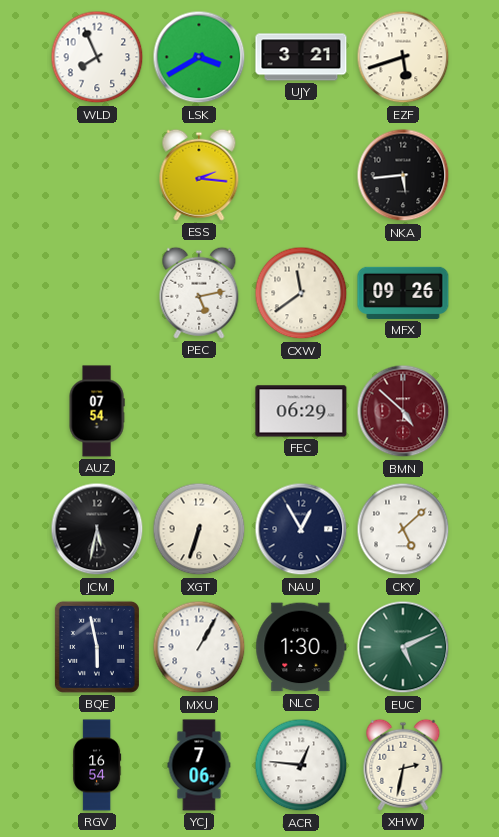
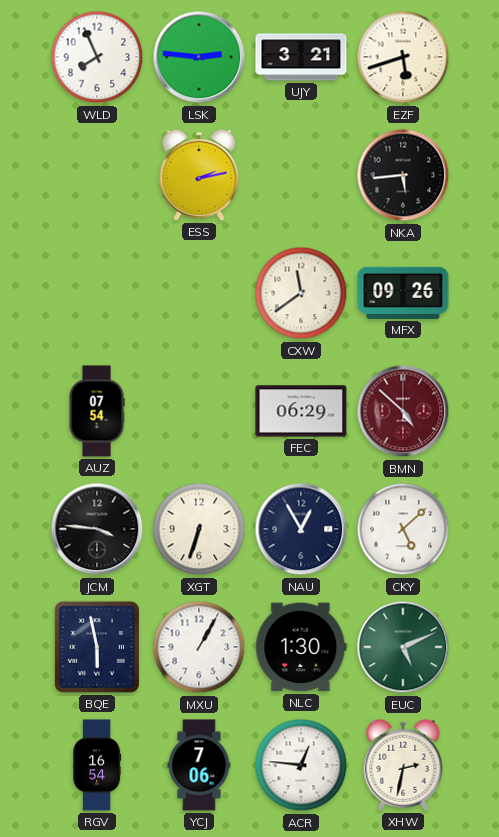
LSK: 3:40 -> 2:46 (199, 57)
ESS: 2:16 -> 2:13 (199, 175)
PEC: 5:13 -> none (199, 293)
JCM: 5:32 -> 3:46 (97, 529)
